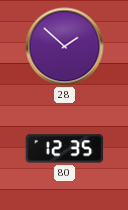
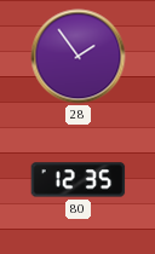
28: 1:52 -> 1:54 (79, 57)
